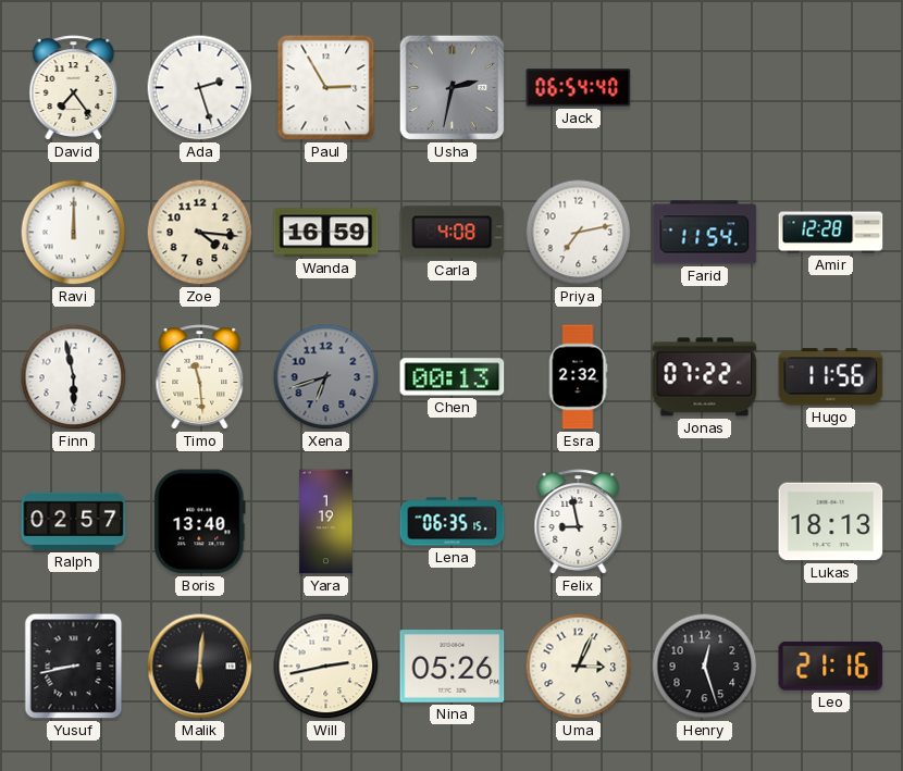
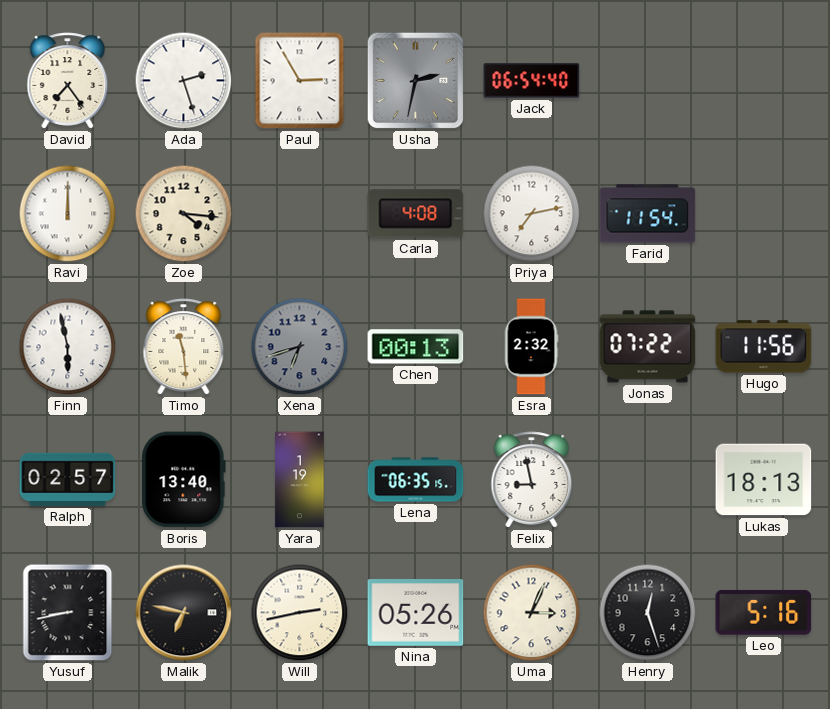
Wanda: 16:59 -> none (326, 233)
Amir: 12:28 -> none (831, 233)
Malik: 6:01 -> 6:47 (184, 613)
Leo: 21:16 -> 5:16 (764, 612)
